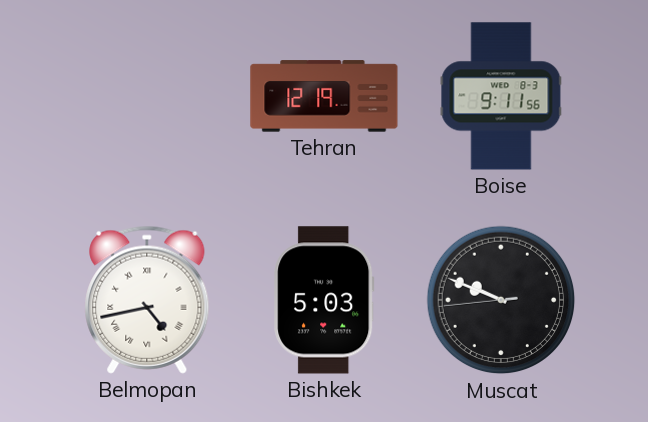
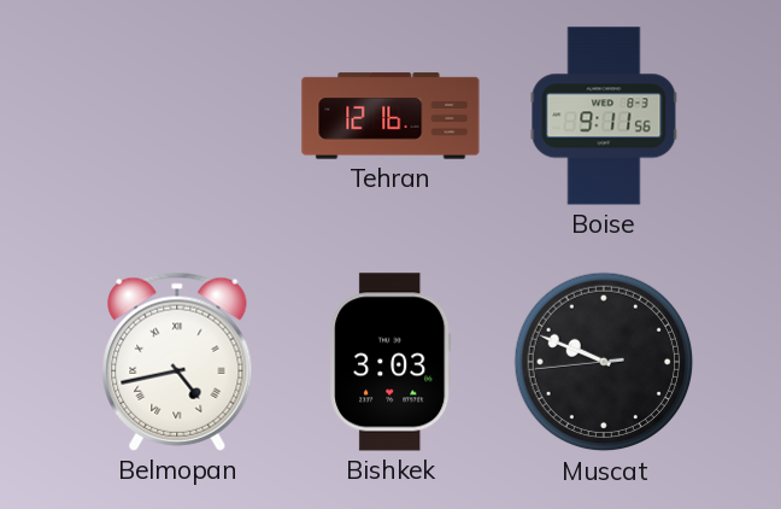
Tehran: 12:19 -> 12:16 (390, 116)
Bishkek: 5:03 -> 3:03 (390, 362)
